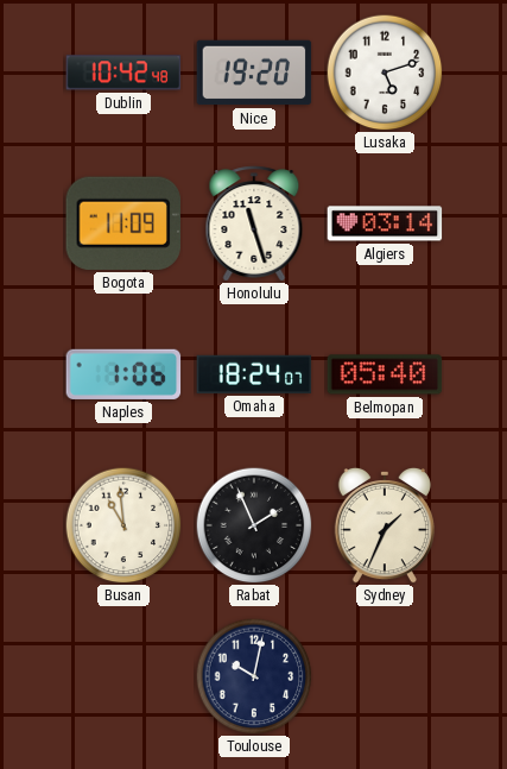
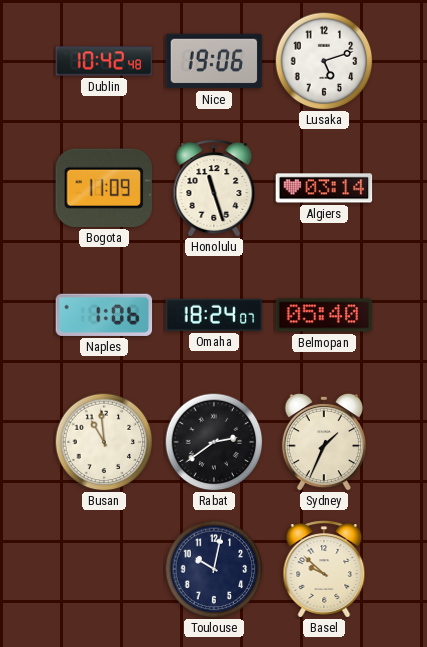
Nice: 19:20 -> 19:06 (214, 61)
Rabat: 1:56 -> 2:39 (214, 442)
Basel: none -> 9:52 (324, 569)
